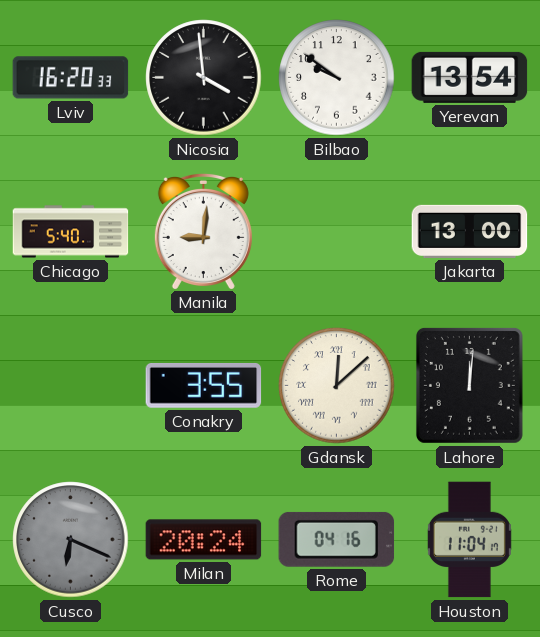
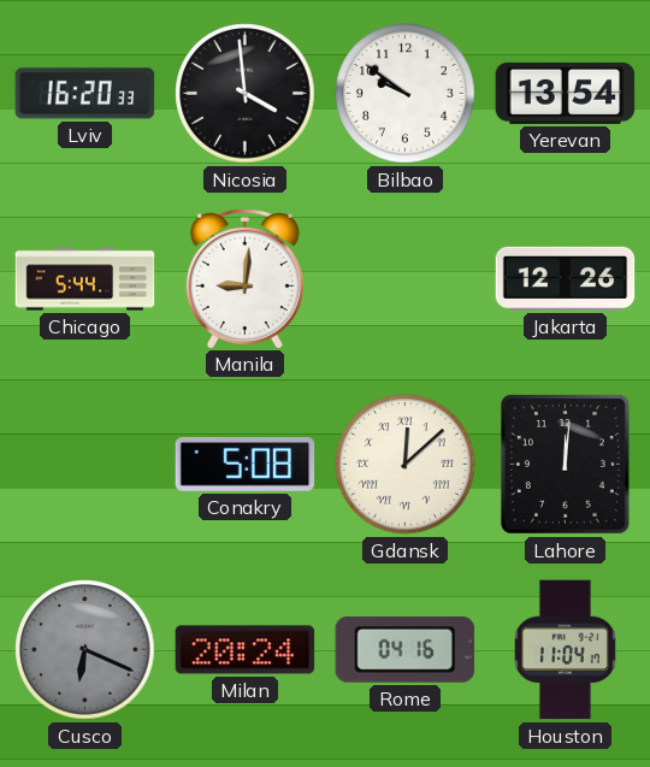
Chicago: 5:40 -> 5:44 (85, 279)
Jakarta: 13:00 -> 12:26 (566, 278)
Conakry: 3:55 -> 5:08 (246, 465)
